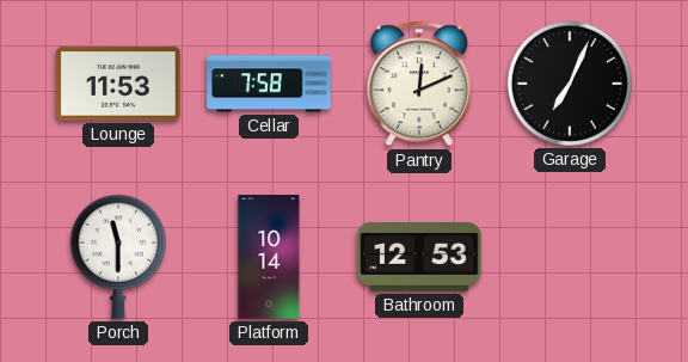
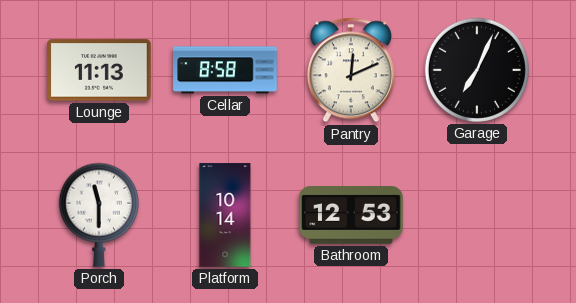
Lounge: 11:53 -> 11:13 (99, 70)
Cellar: 7:58 -> 8:58 (225, 70)
